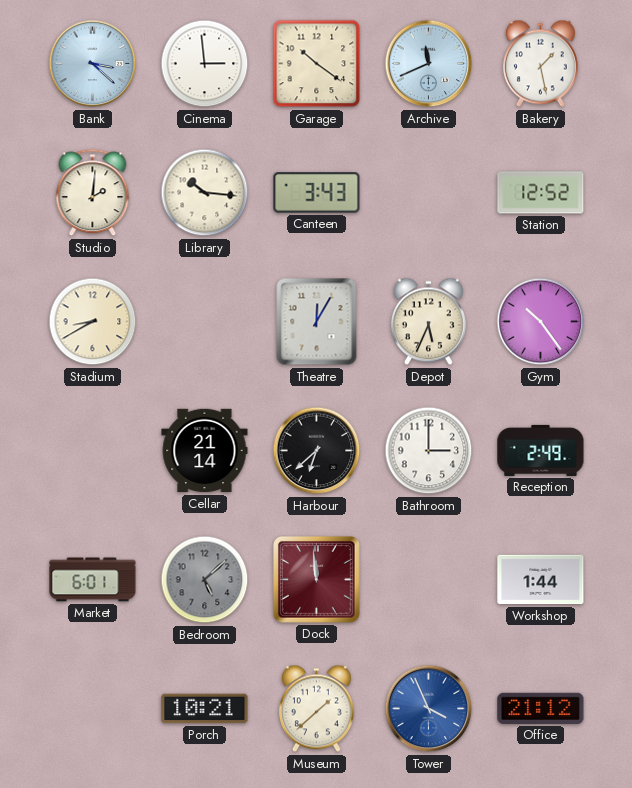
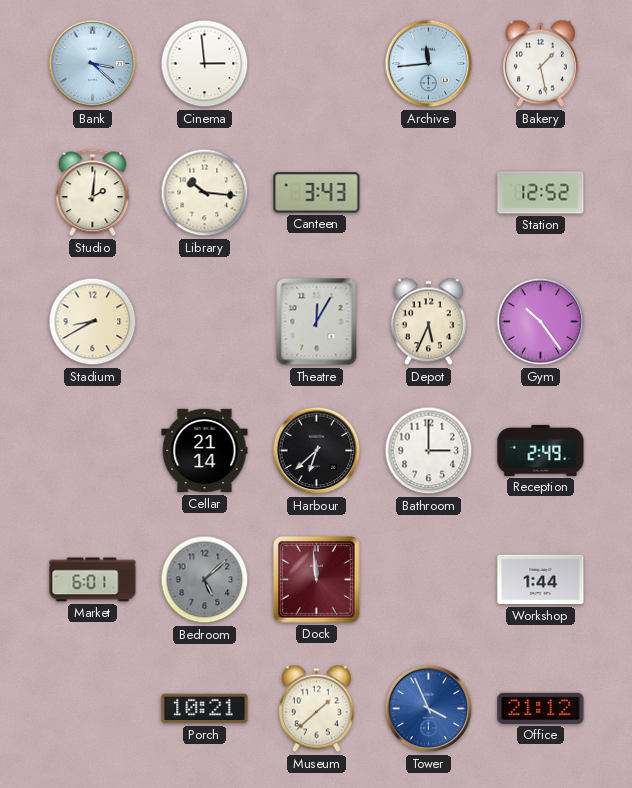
Garage: 10:21 -> none (317, 64)
Archive: 11:41 -> 11:44 (429, 64)
